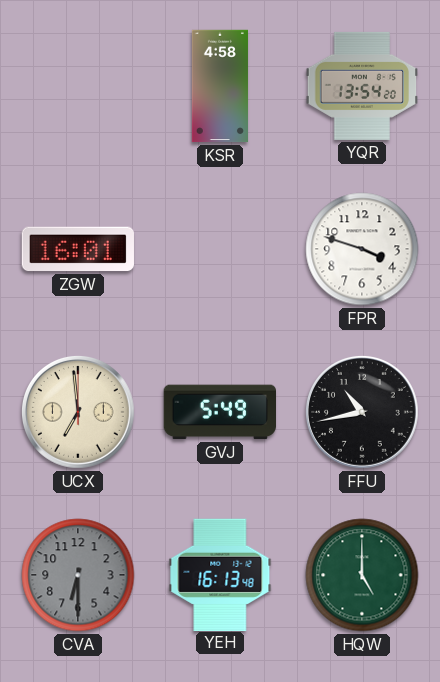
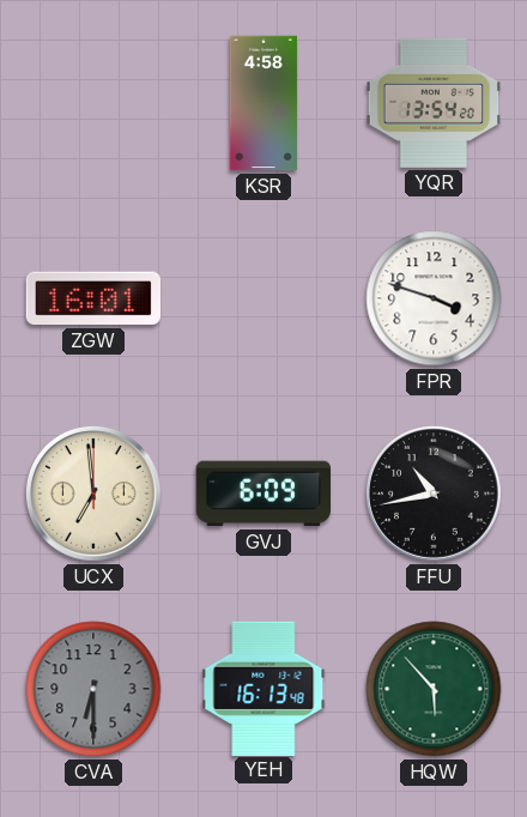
GVJ: 5:49 -> 6:09 (262, 494)
HQW: 5:00 -> 5:53 (434, 689)
